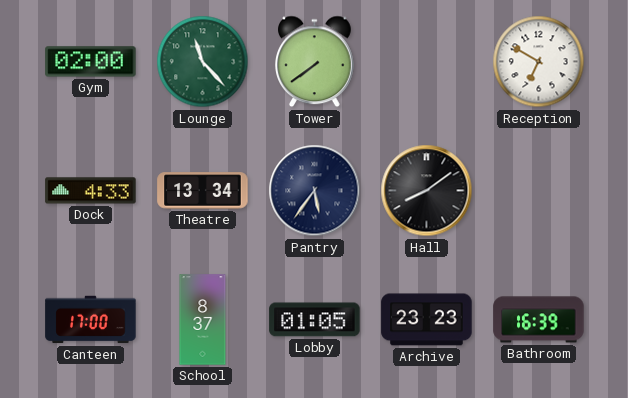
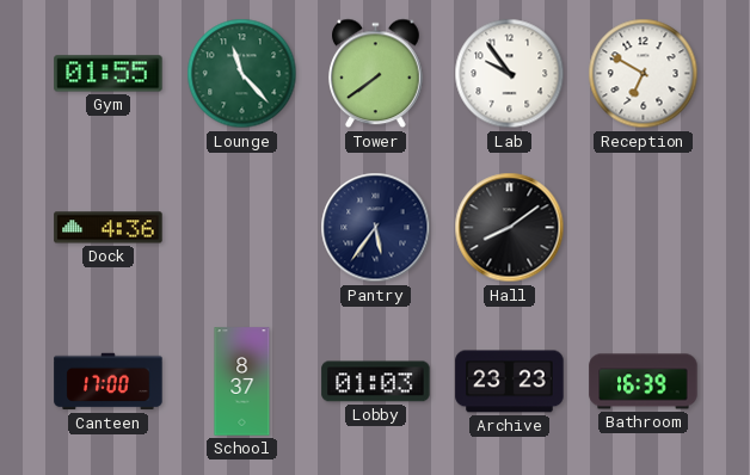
Gym: 02:00 -> 01:55 (109, 74)
Lab: none -> 9:54 (510, 74)
Dock: 4:33 -> 4:36 (109, 228)
Theatre: 13:34 -> none (203, 191)
Lobby: 01:05 -> 01:03 (376, 382)
